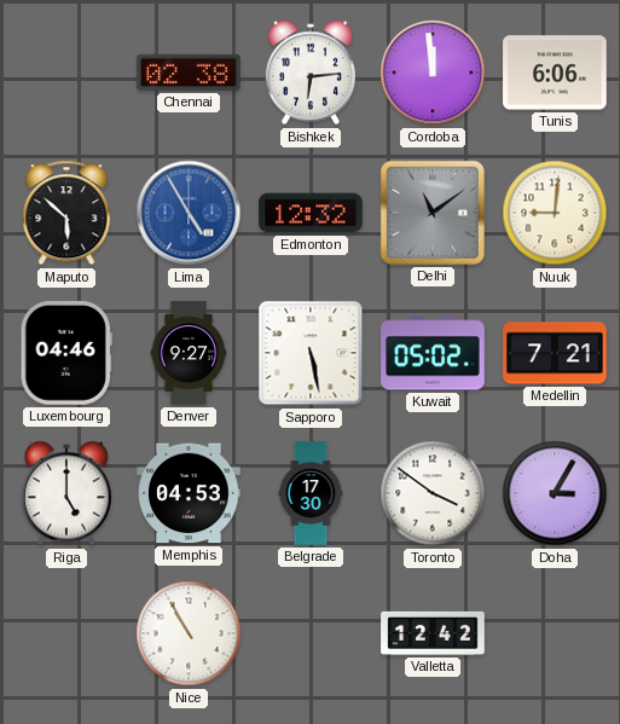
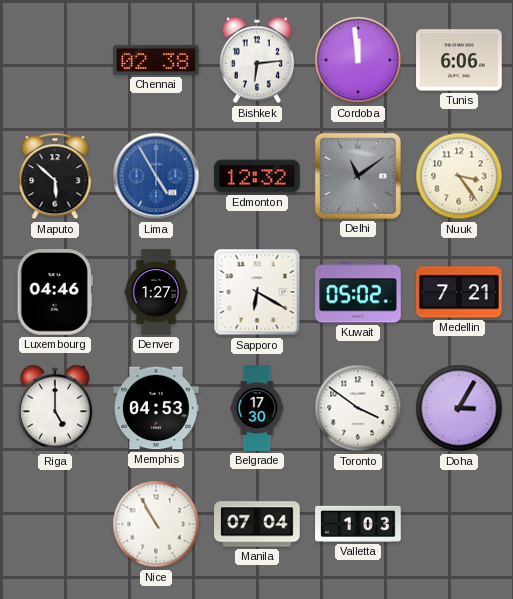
Nuuk: 9:01 -> 3:24 (459, 176)
Denver: 9:27 -> 1:27 (156, 292)
Sapporo: 5:28 -> 6:20 (257, 292)
Manila: none -> 07:04 (257, 524)
Valletta: 12:42 -> 1:03 (358, 524)
